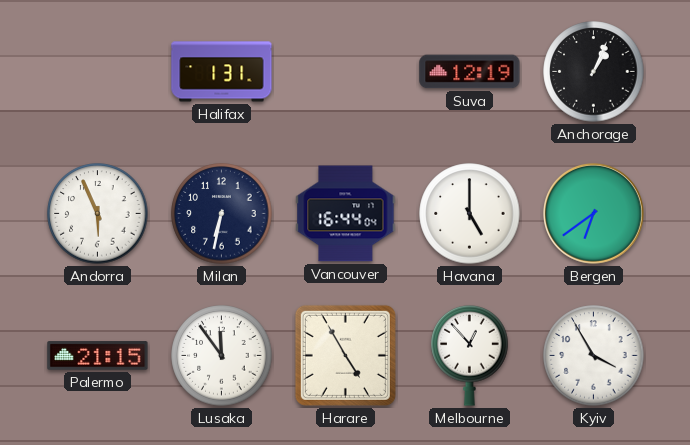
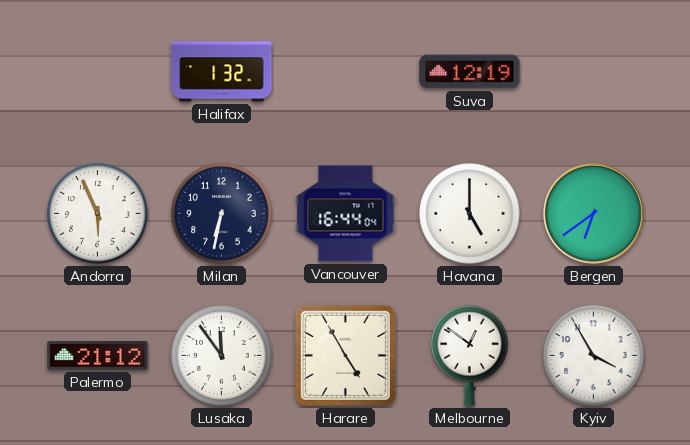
Halifax: 1:31 -> 1:32 (222, 72)
Anchorage: 1:04 -> none (594, 72)
Palermo: 21:15 -> 21:12 (98, 356)
Melbourne: 12:53 -> 12:51 (470, 355)
